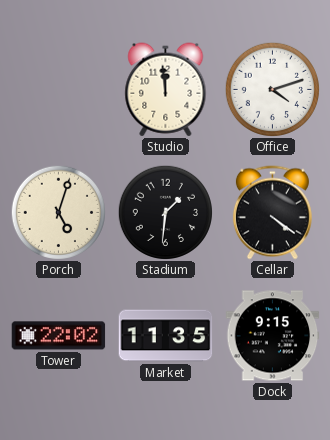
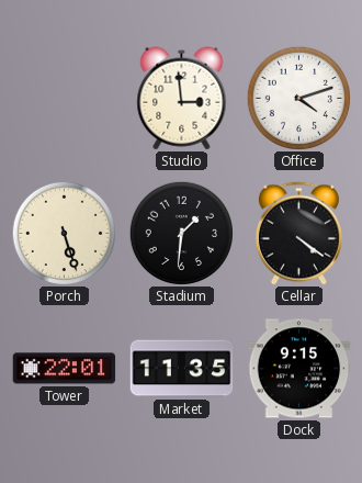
Studio: 11:59 -> 2:59 (182, 99)
Porch: 5:03 -> 5:27 (64, 233)
Tower: 22:02 -> 22:01 (65, 369)
